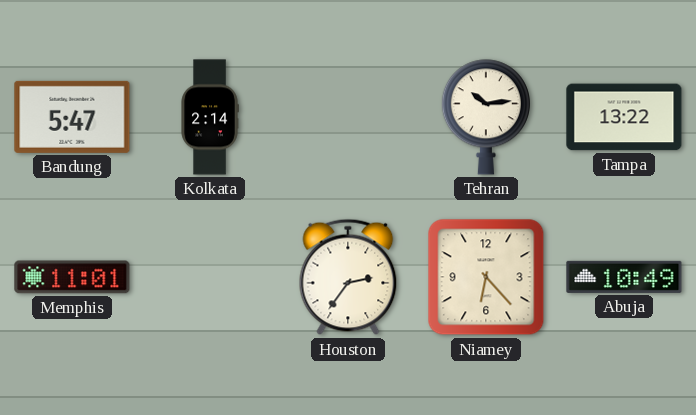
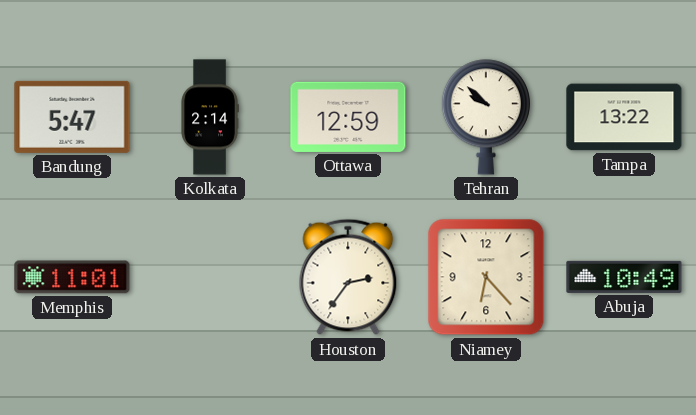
Ottawa: none -> 12:59 (348, 117)
Tehran: 10:14 -> 9:52 (486, 117)
